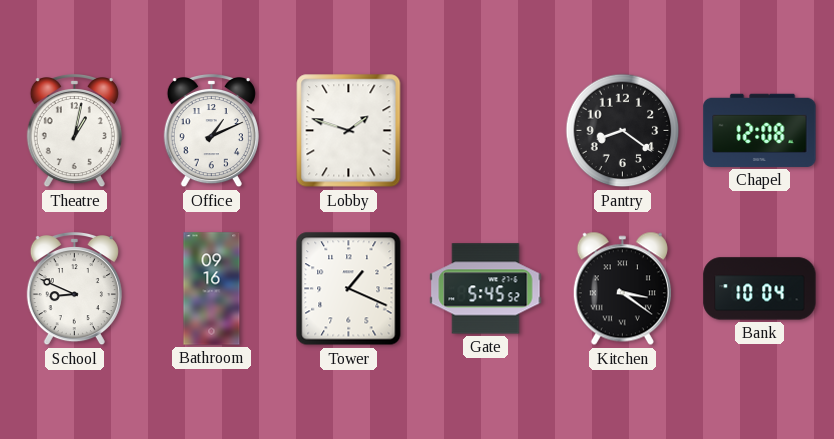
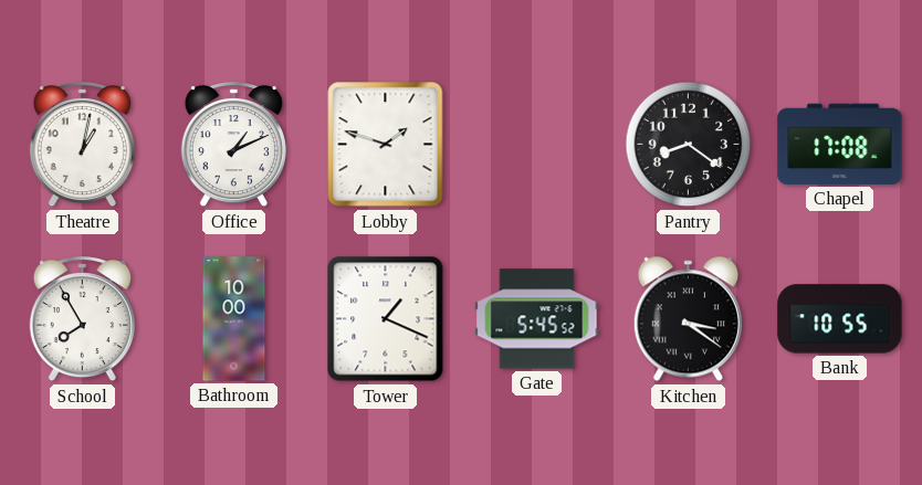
Chapel: 12:08 -> 17:08 (840, 144)
School: 8:49 -> 7:55 (82, 319)
Bathroom: 09:16 -> 10:00 (234, 319)
Bank: 10:04 -> 10:55 (840, 319)
